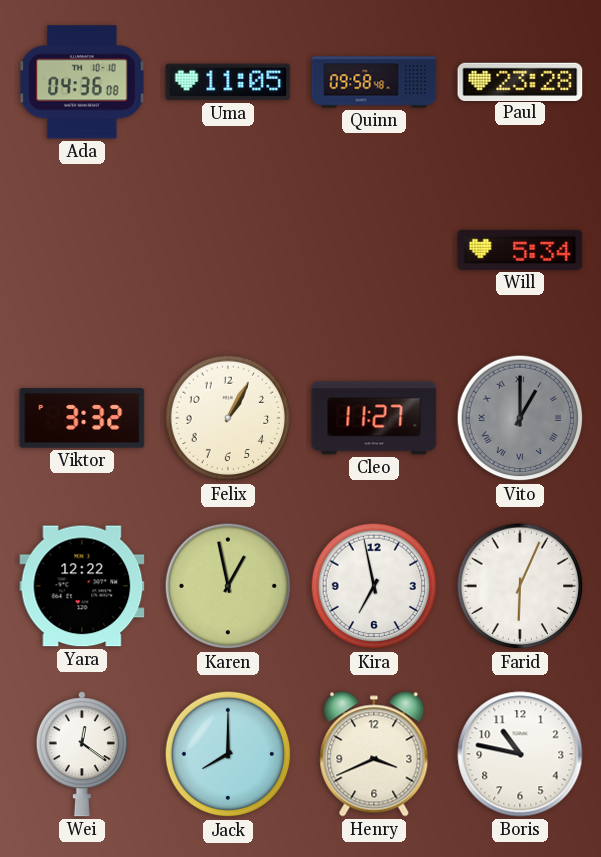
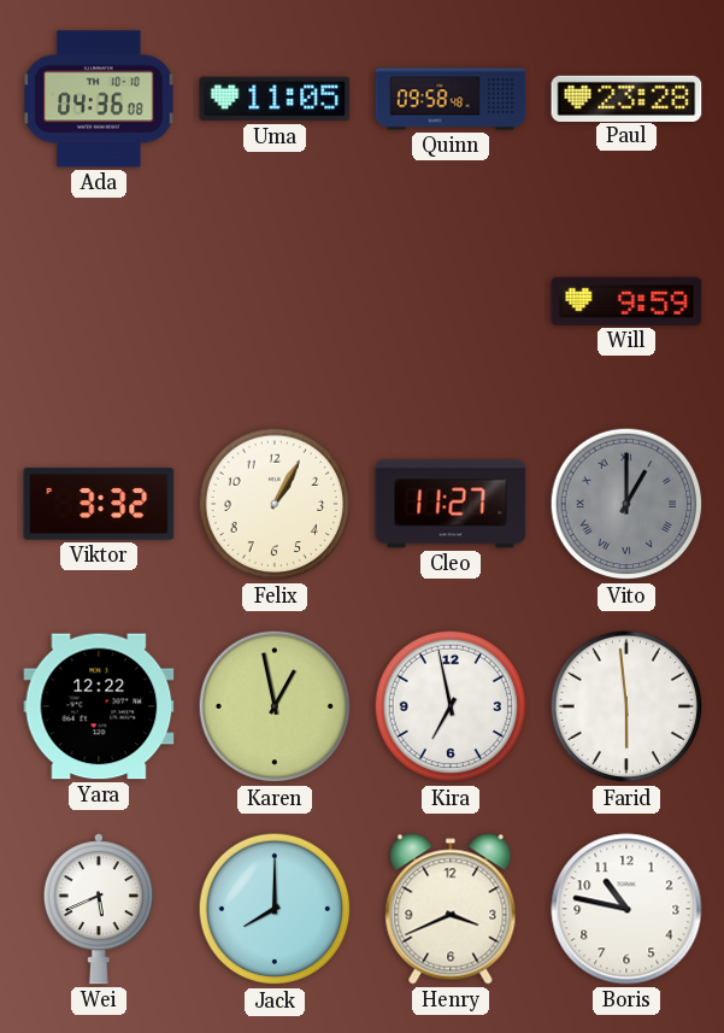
Will: 5:34 -> 9:59 (626, 301)
Farid: 6:04 -> 5:59 (626, 706)
Wei: 12:21 -> 5:41 (99, 909)
